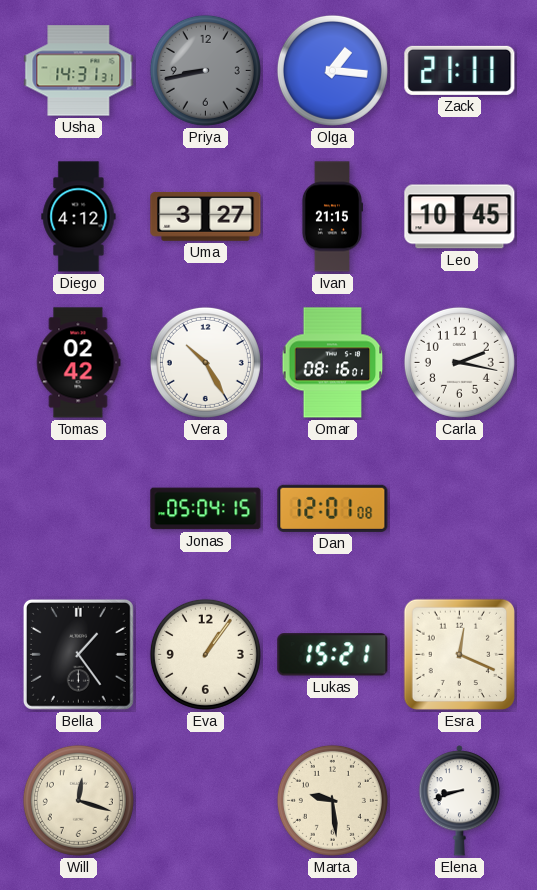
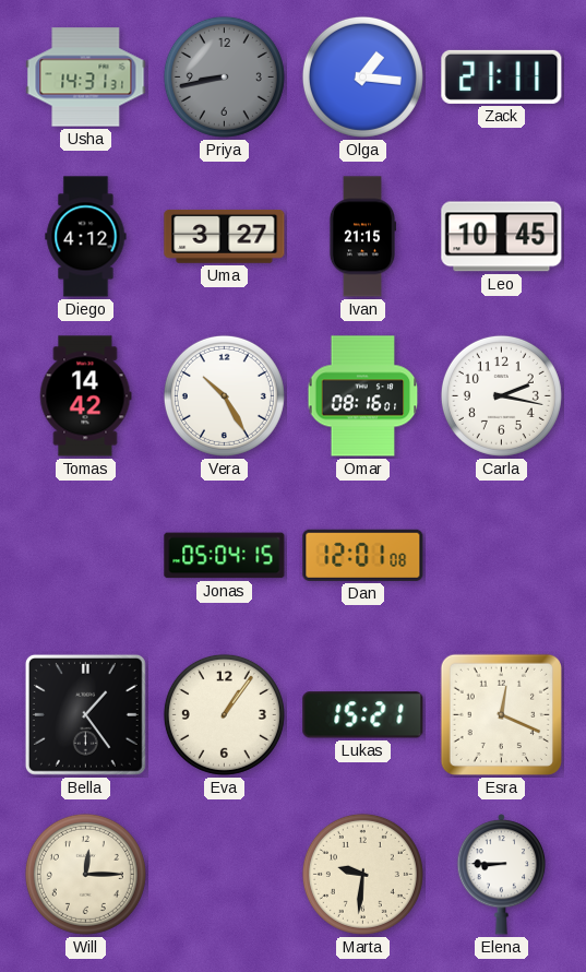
Tomas: 02:42 -> 14:42 (85, 396)
Will: 12:18 -> 12:15 (85, 874)
Marta: 9:29 -> 9:31 (362, 874)
Elena: 8:42 -> 8:45 (502, 875)
